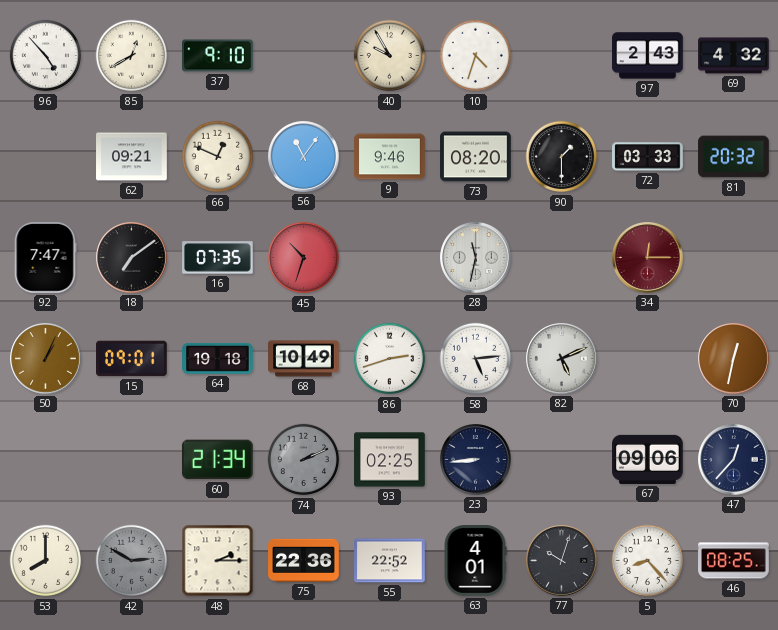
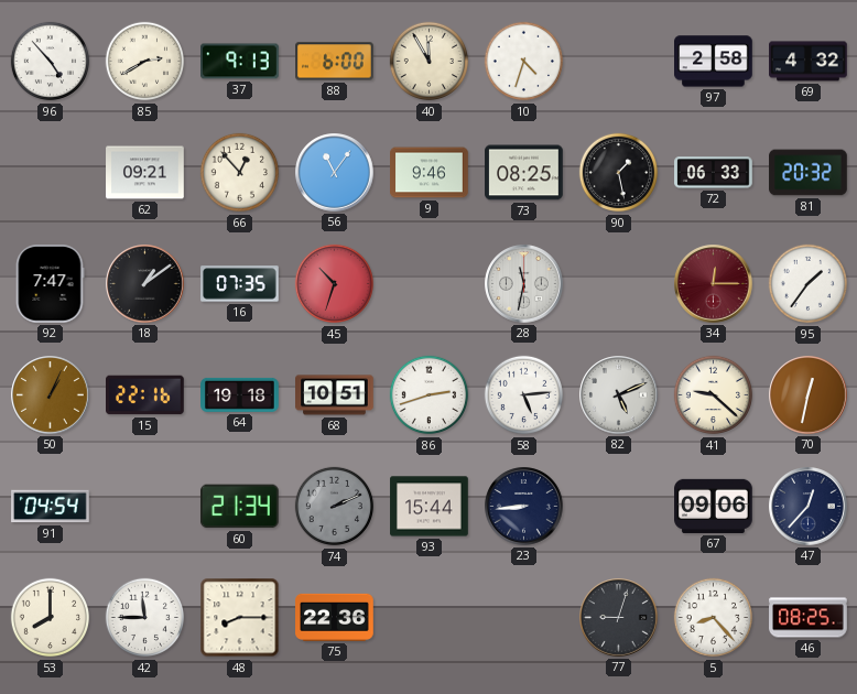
85: 12:40 -> 2:40 (145, 62)
37: 9:10 -> 9:13 (240, 62)
88: none -> 6:00 (335, 62)
40: 9:55 -> 11:55 (430, 62)
97: 2:43 -> 2:58 (714, 62)
66: 12:49 -> 12:53 (240, 173)
73: 08:20 -> 08:25 (524, 173)
90: 1:30 -> 1:28 (619, 173)
72: 03:33 -> 06:33 (714, 173)
18: 7:09 -> 1:09 (145, 284)
95: none -> 1:36 (809, 284)
15: 09:01 -> 22:16 (145, 395)
68: 10:49 -> 10:51 (335, 395)
41: none -> 9:22 (714, 395)
91: none -> 04:54 (51, 507)
93: 02:25 -> 15:44 (430, 507)
42: 2:50 -> 11:45 (145, 618)
42 dial: grey -> white (145, 618)
48: 2:15 -> 8:15 (240, 618)
55: 22:52 -> none (390, 561)
63: 4:01 -> none (475, 561)
77: 10:03 -> 9:03 (619, 618)
